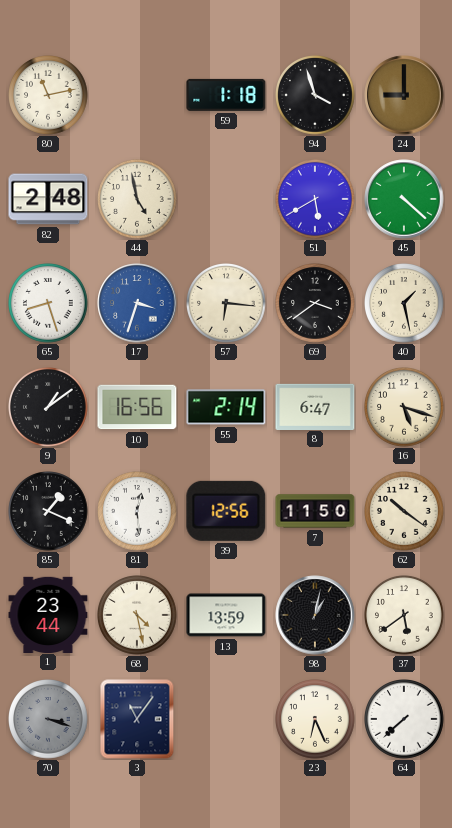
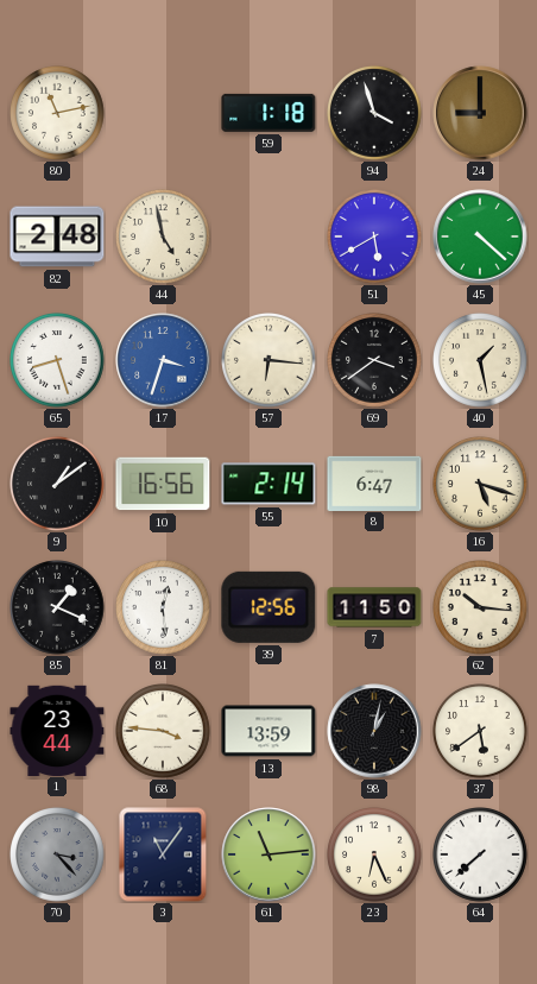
62: 10:21 -> 10:16 (481, 608)
68: 4:28 -> 3:46 (164, 732)
70: 3:18 -> 3:23 (58, 856)
61: none -> 11:14 (268, 854)
